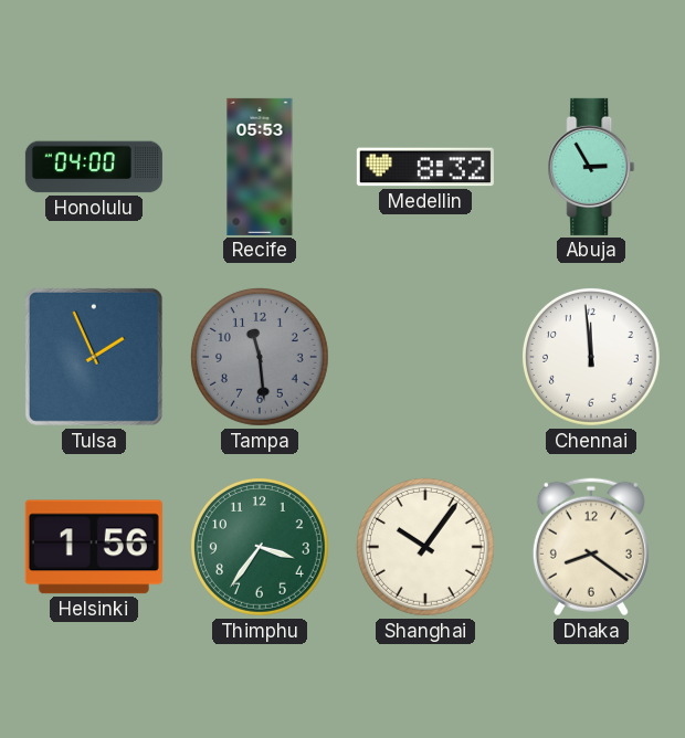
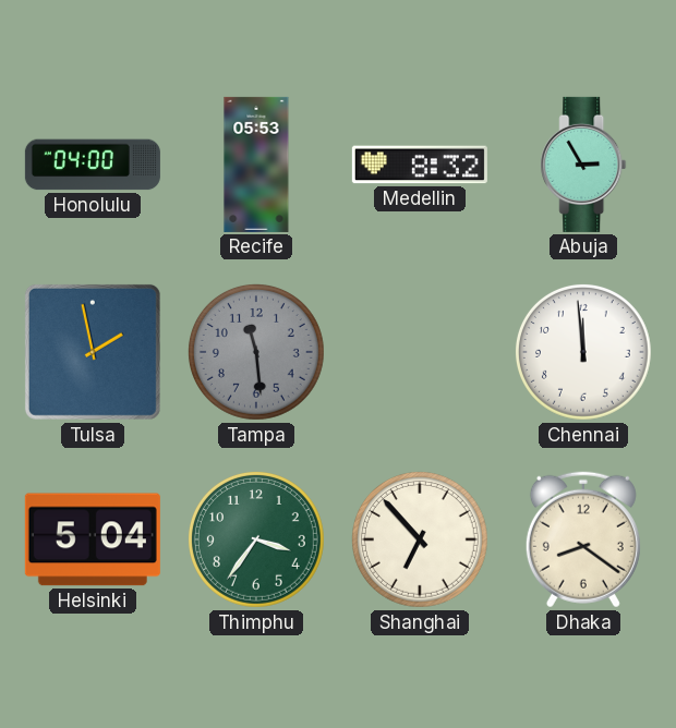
Tulsa: 1:56 -> 1:58 (93, 352)
Helsinki: 1:56 -> 5:04 (93, 539)
Shanghai: 10:06 -> 6:53 (420, 539)
